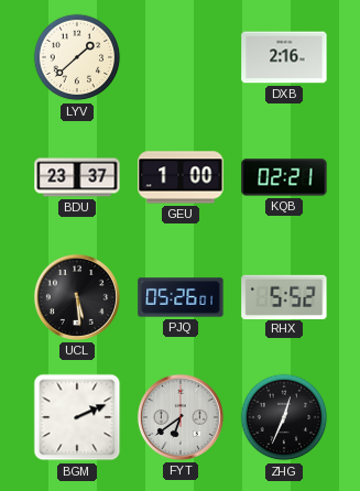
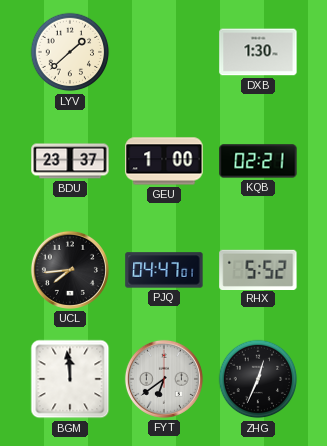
DXB: 2:16 -> 1:30 (258, 52)
UCL: 5:29 -> 7:44 (70, 270)
PJQ: 05:26 -> 04:47 (164, 270)
BGM: 2:11 -> 11:59 (70, 379)
